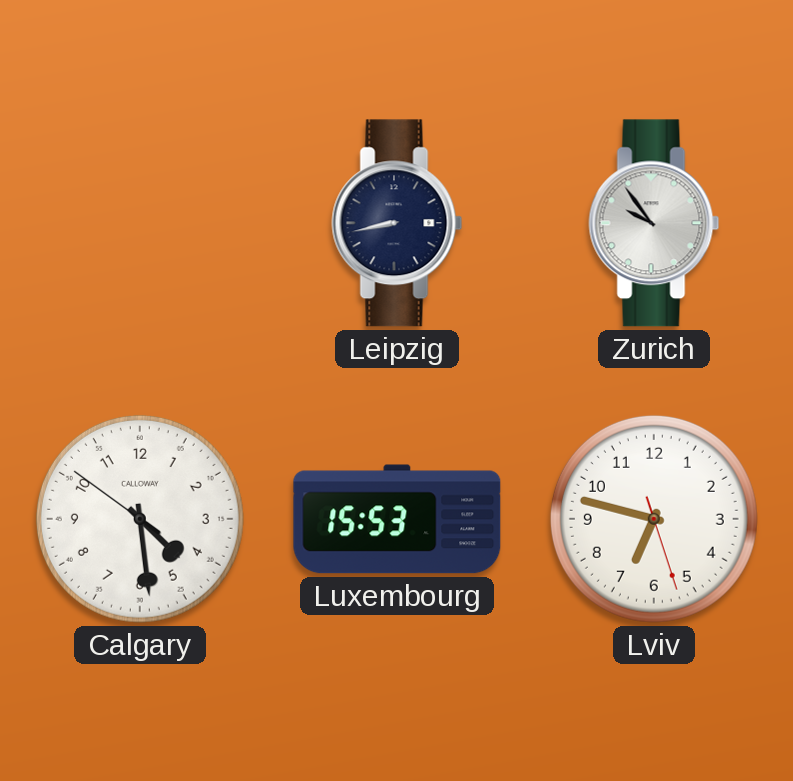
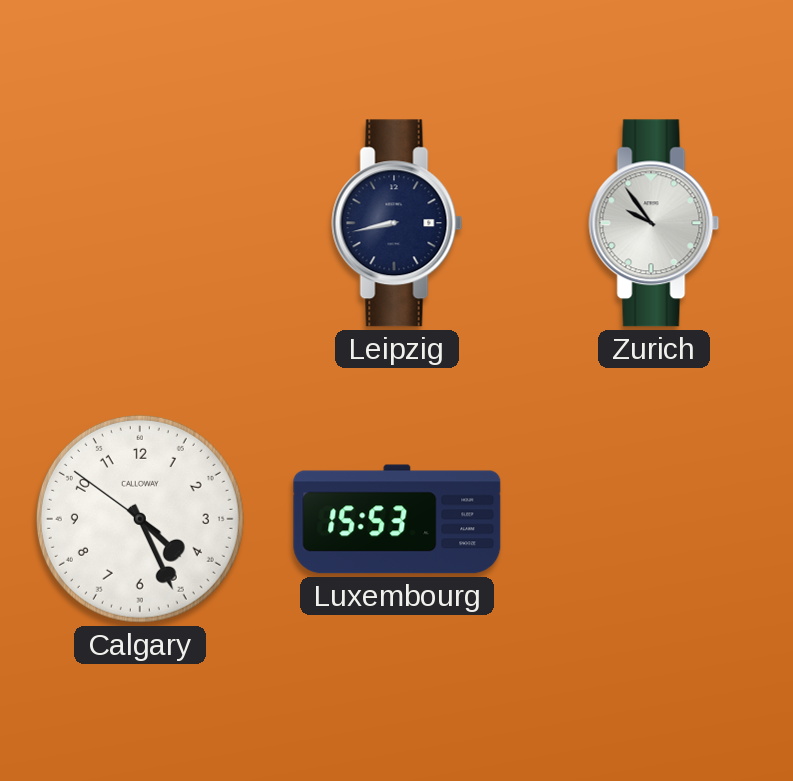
Calgary: 4:28 -> 4:25 (140, 519)
Lviv: 6:47 -> none (654, 519)
